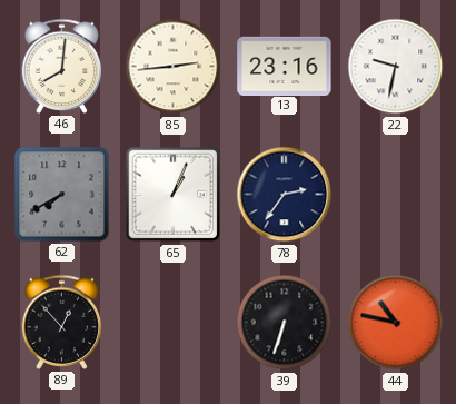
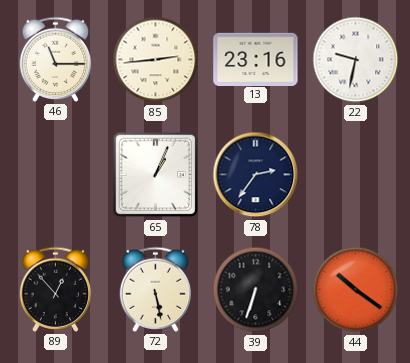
46: 8:01 -> 11:15 (56, 59)
62: 7:40 -> none (62, 195)
72: none -> 5:28 (156, 289)
44: 10:47 -> 10:21 (356, 290)
